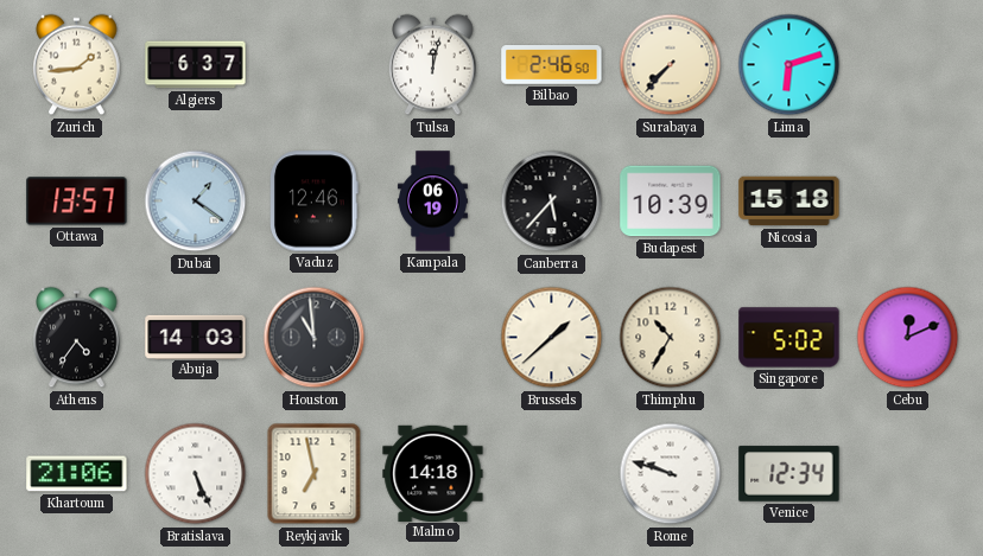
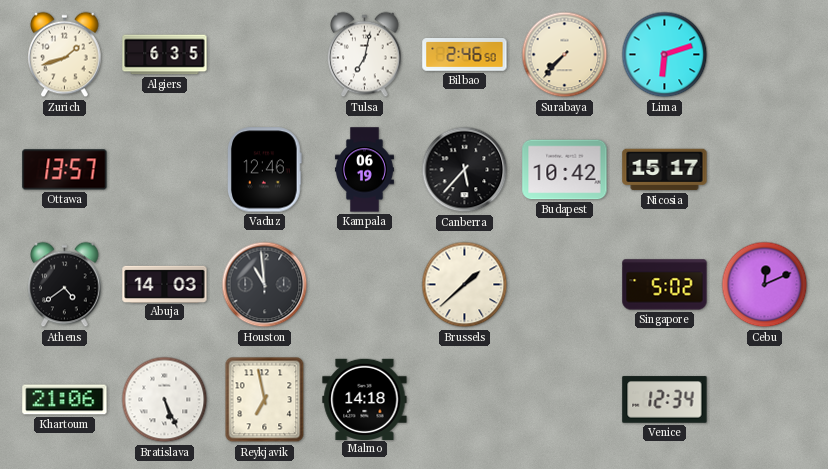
Zurich: 1:44 -> 1:42 (65, 55)
Algiers: 6:37 -> 6:35 (165, 55)
Tulsa: 12:02 -> 7:02 (365, 55)
Dubai: 1:21 -> none (196, 202)
Budapest: 10:39 -> 10:42 (565, 170)
Nicosia: 15:18 -> 15:17 (665, 170)
Athens: 4:36 -> 4:39 (65, 285)
Thimphu: 10:35 -> none (671, 338)
Rome: 9:48 -> none (671, 474)
